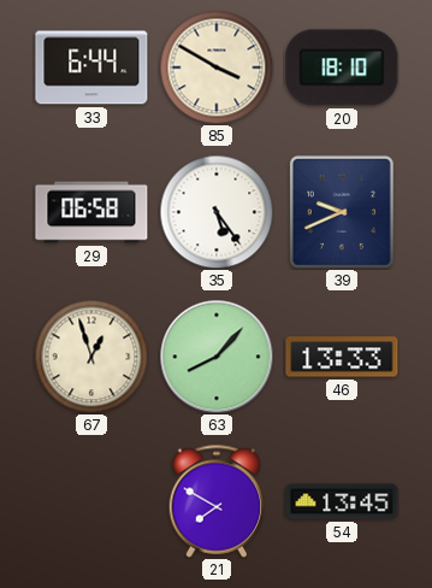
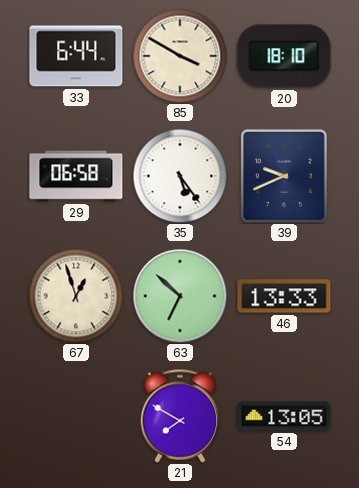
63: 8:07 -> 6:52 (180, 296)
54: 13:45 -> 13:05 (284, 416)
